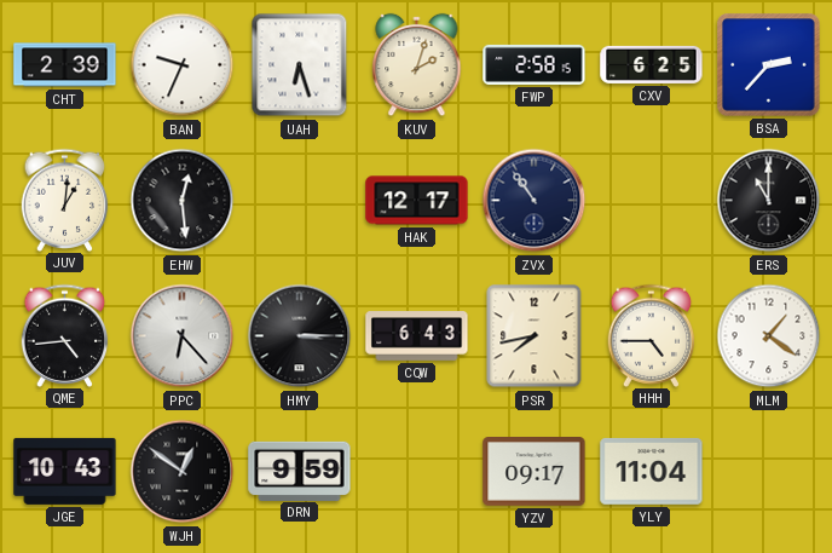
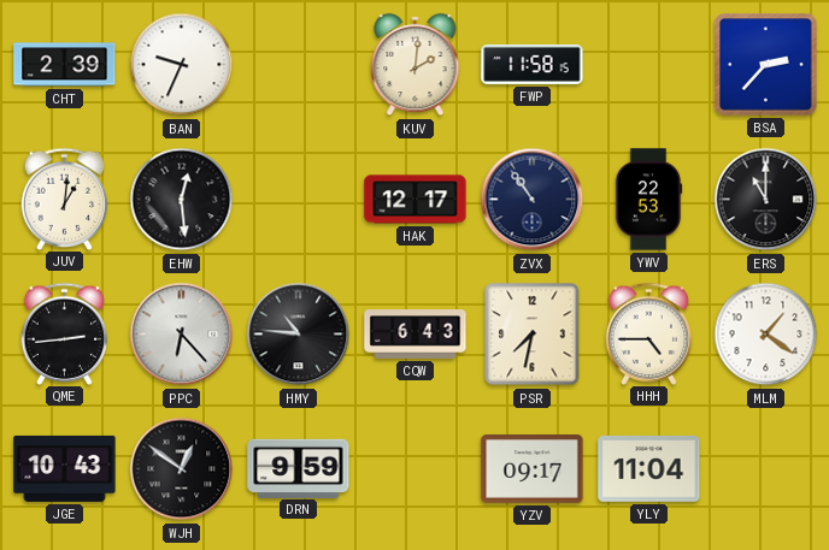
UAH: 6:27 -> none (300, 65)
KUV: 2:03 -> 2:01 (416, 65)
FWP: 2:58 -> 11:58 (533, 64)
CXV: 6:25 -> none (652, 64)
YWV: none -> 22:53 (648, 200)
QME: 4:44 -> 2:44 (65, 333)
HMY: 3:15 -> 10:46 (299, 335)
PSR: 7:43 -> 7:32 (533, 335)
